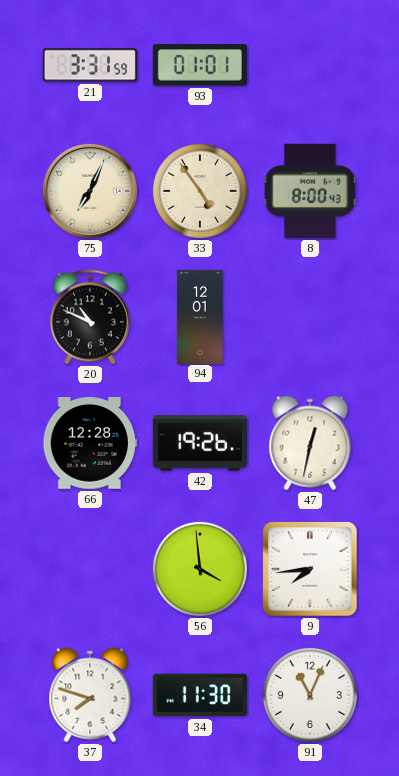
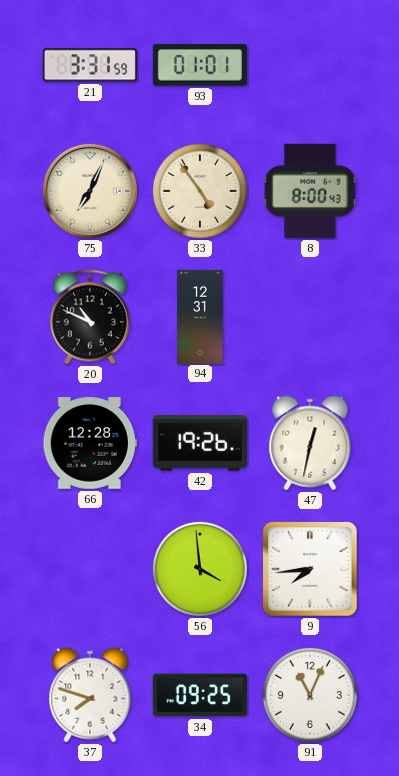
94: 12:01 -> 12:31 (200, 316)
34: 11:30 -> 09:25 (200, 695)
